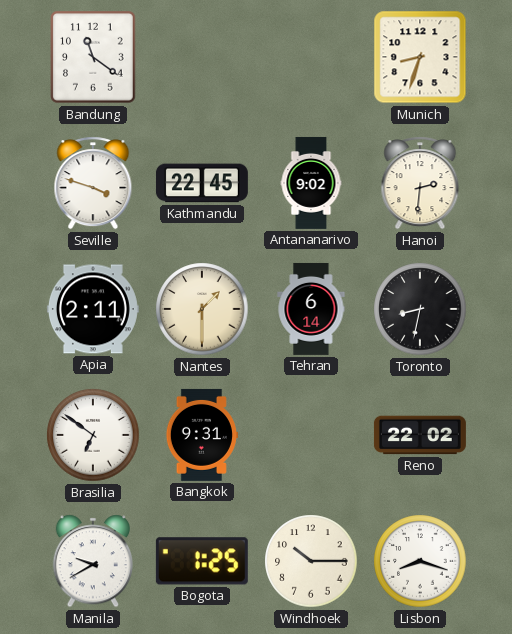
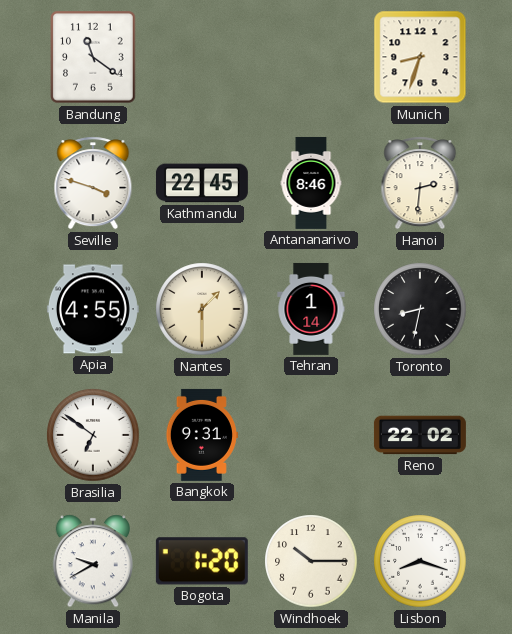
Antananarivo: 9:02 -> 8:46 (311, 183)
Apia: 2:11 -> 4:55 (93, 309)
Tehran: 6:14 -> 1:14 (311, 309)
Bogota: 1:25 -> 1:20 (202, 561)
